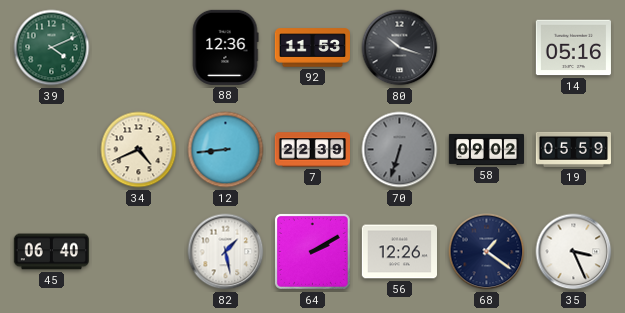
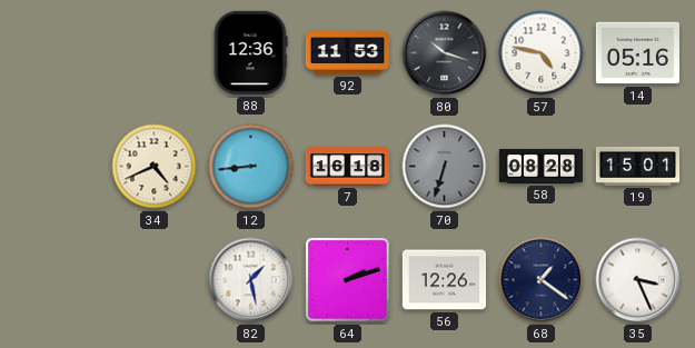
39: 4:11 -> none (52, 48)
57: none -> 4:47 (542, 53)
7: 22:39 -> 16:18 (347, 167)
58: 09:02 -> 08:28 (540, 166)
19: 05:59 -> 15:01 (637, 166)
45: 06:40 -> none (51, 252)
64: 2:10 -> 2:12 (347, 279)
